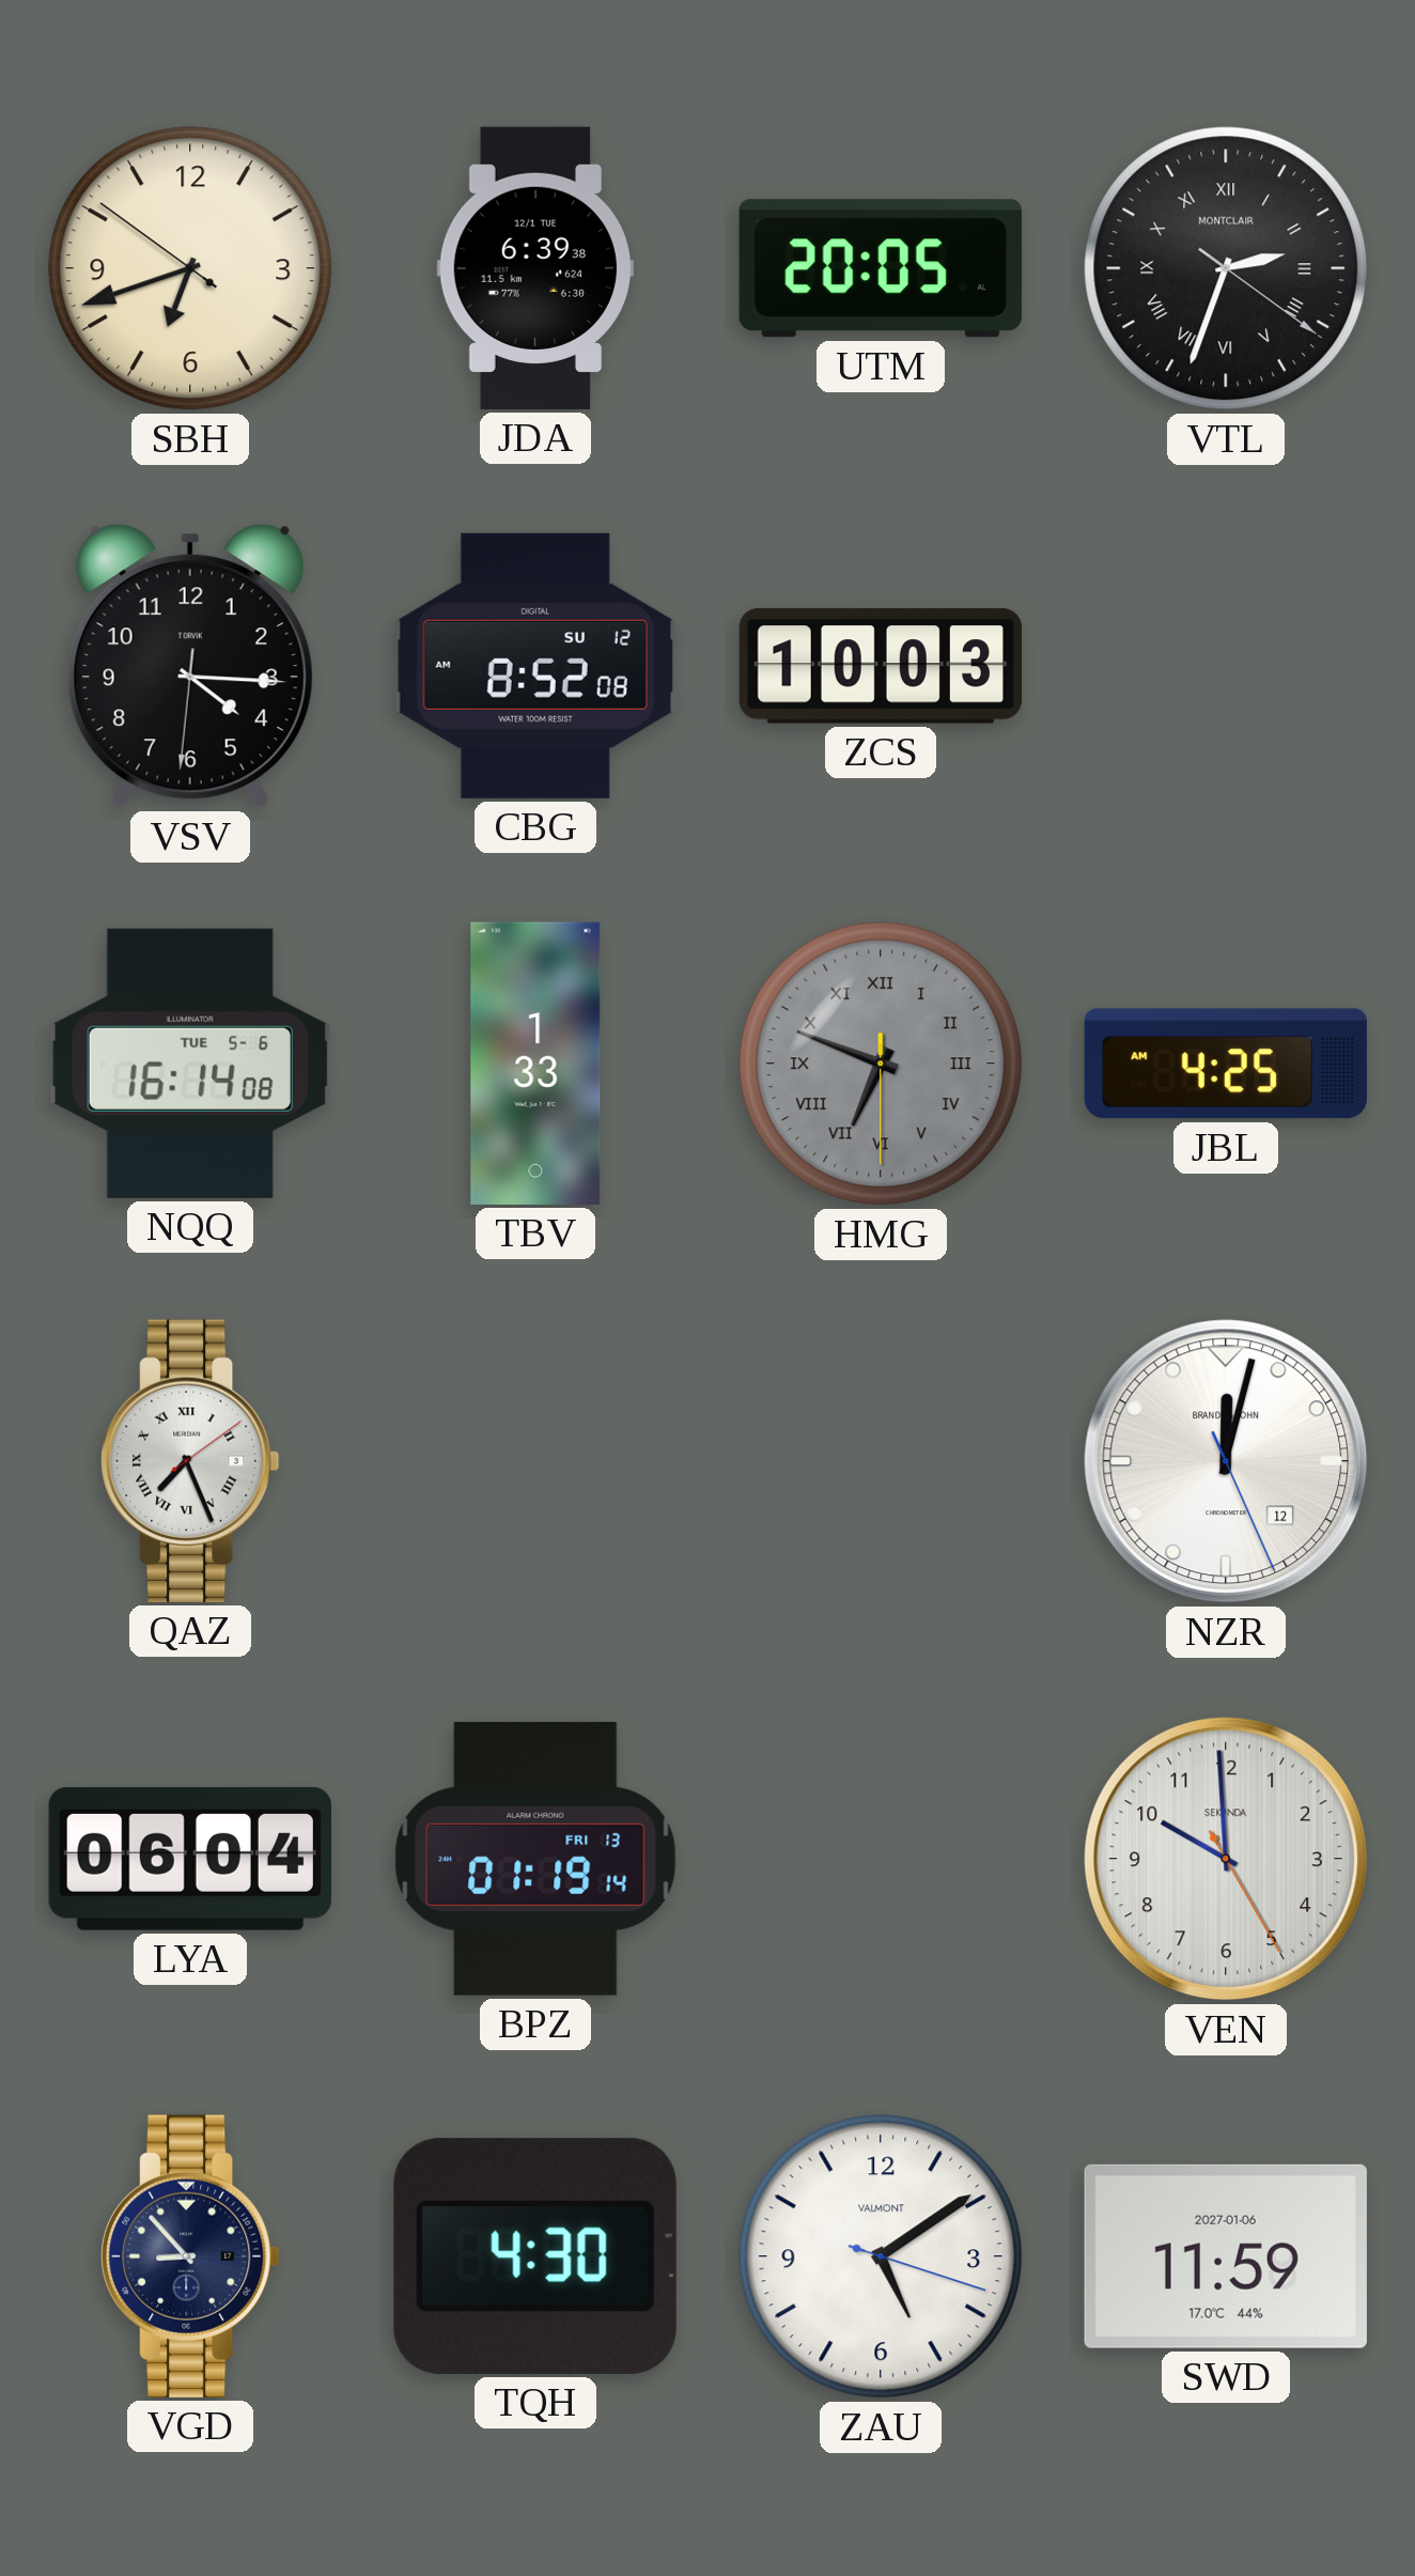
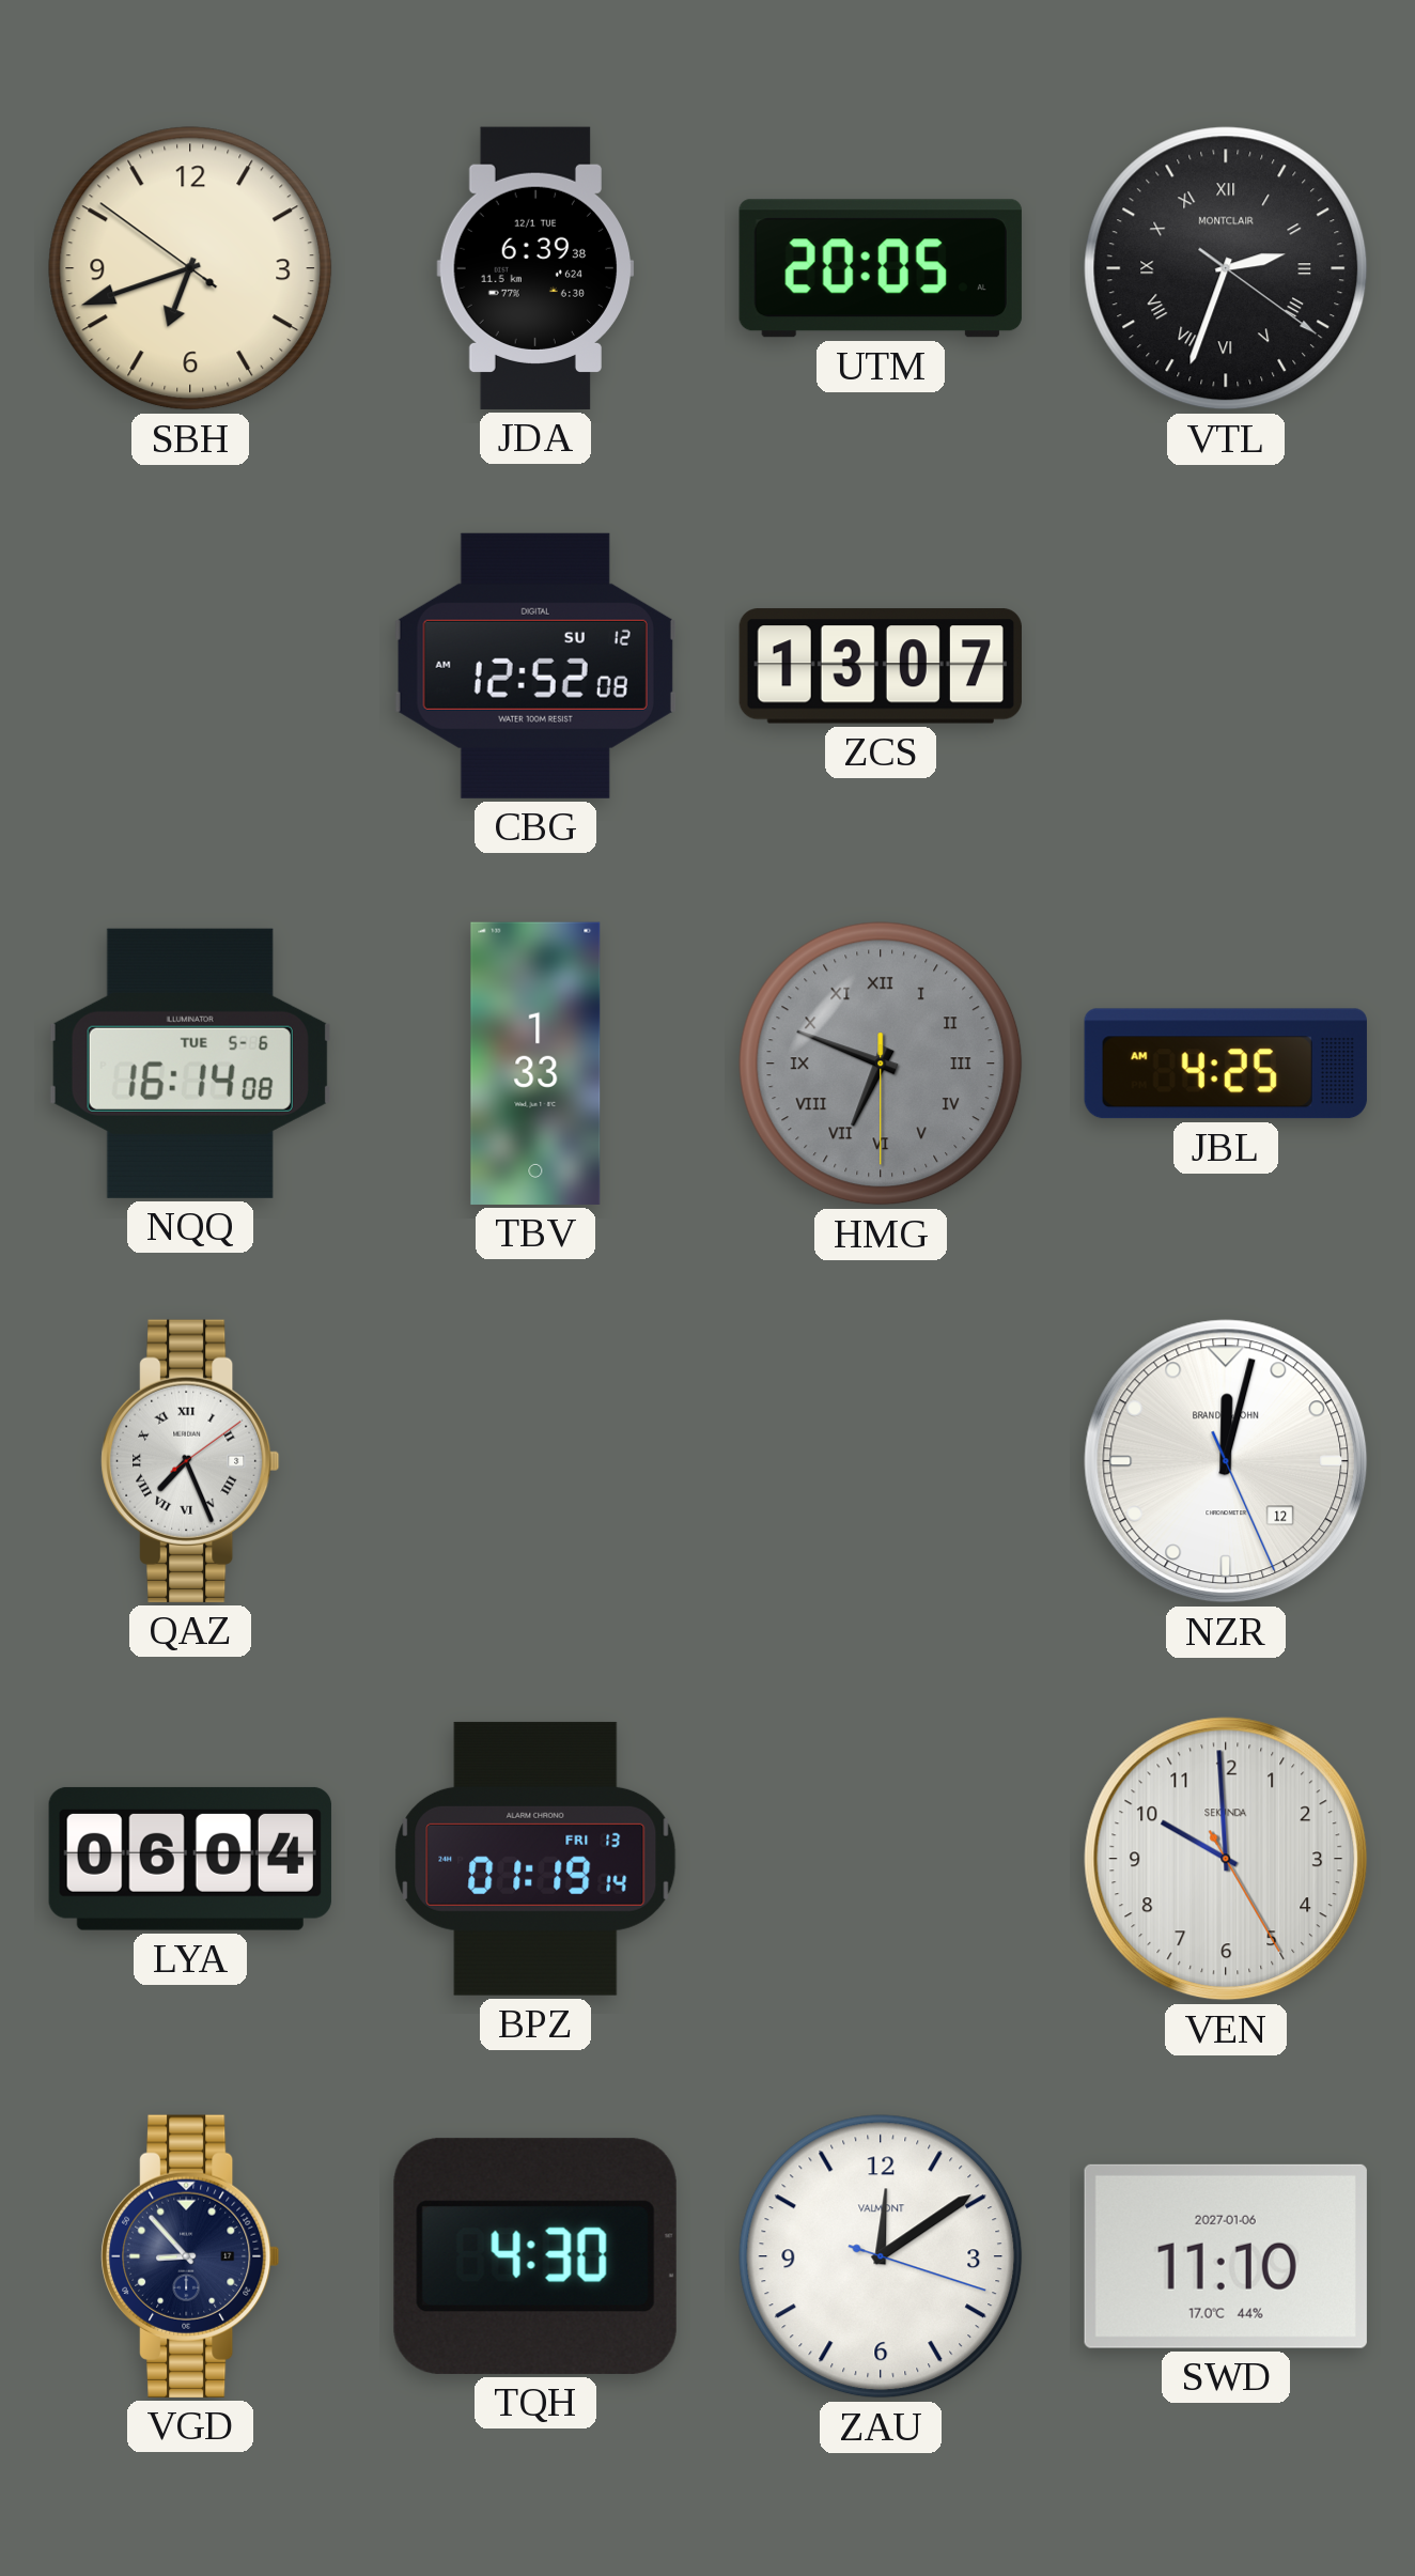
VSV: 4:15 -> none (190, 666)
CBG: 8:52 -> 12:52 (535, 666)
ZCS: 10:03 -> 13:07 (881, 666)
ZAU: 5:09 -> 12:09 (881, 2256)
SWD: 11:59 -> 11:10 (1226, 2256)
